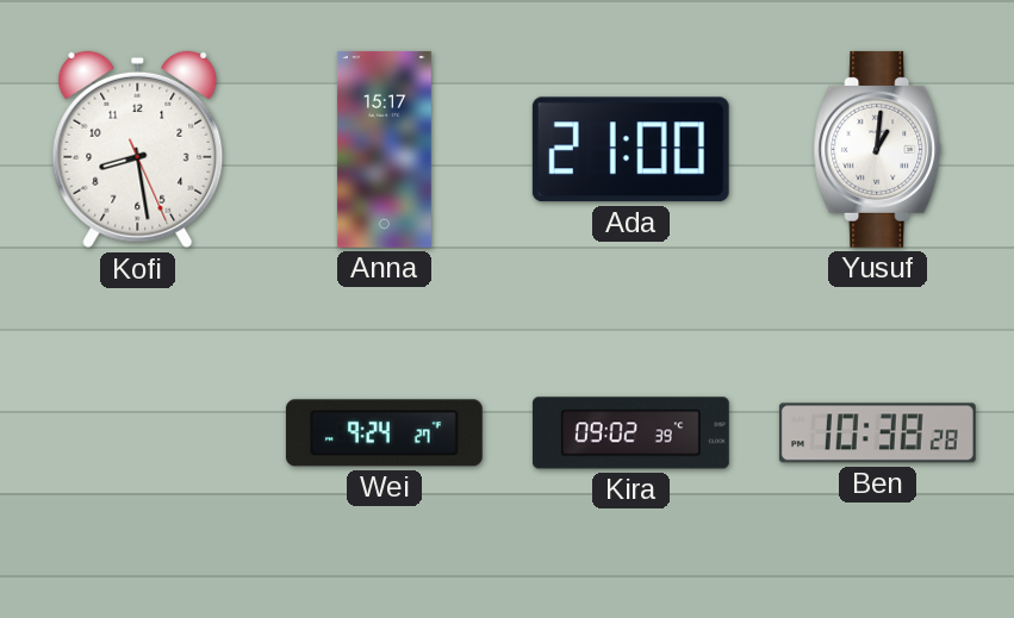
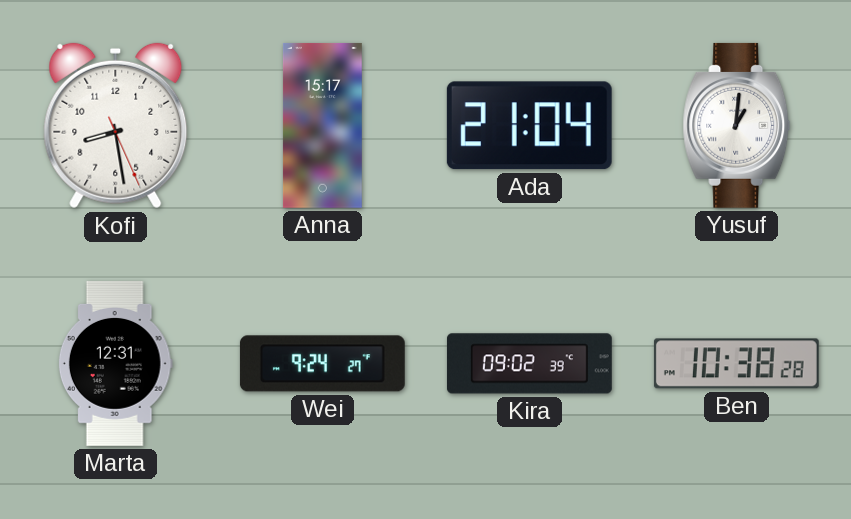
Ada: 21:00 -> 21:04 (529, 126)
Marta: none -> 12:31 (115, 363)
